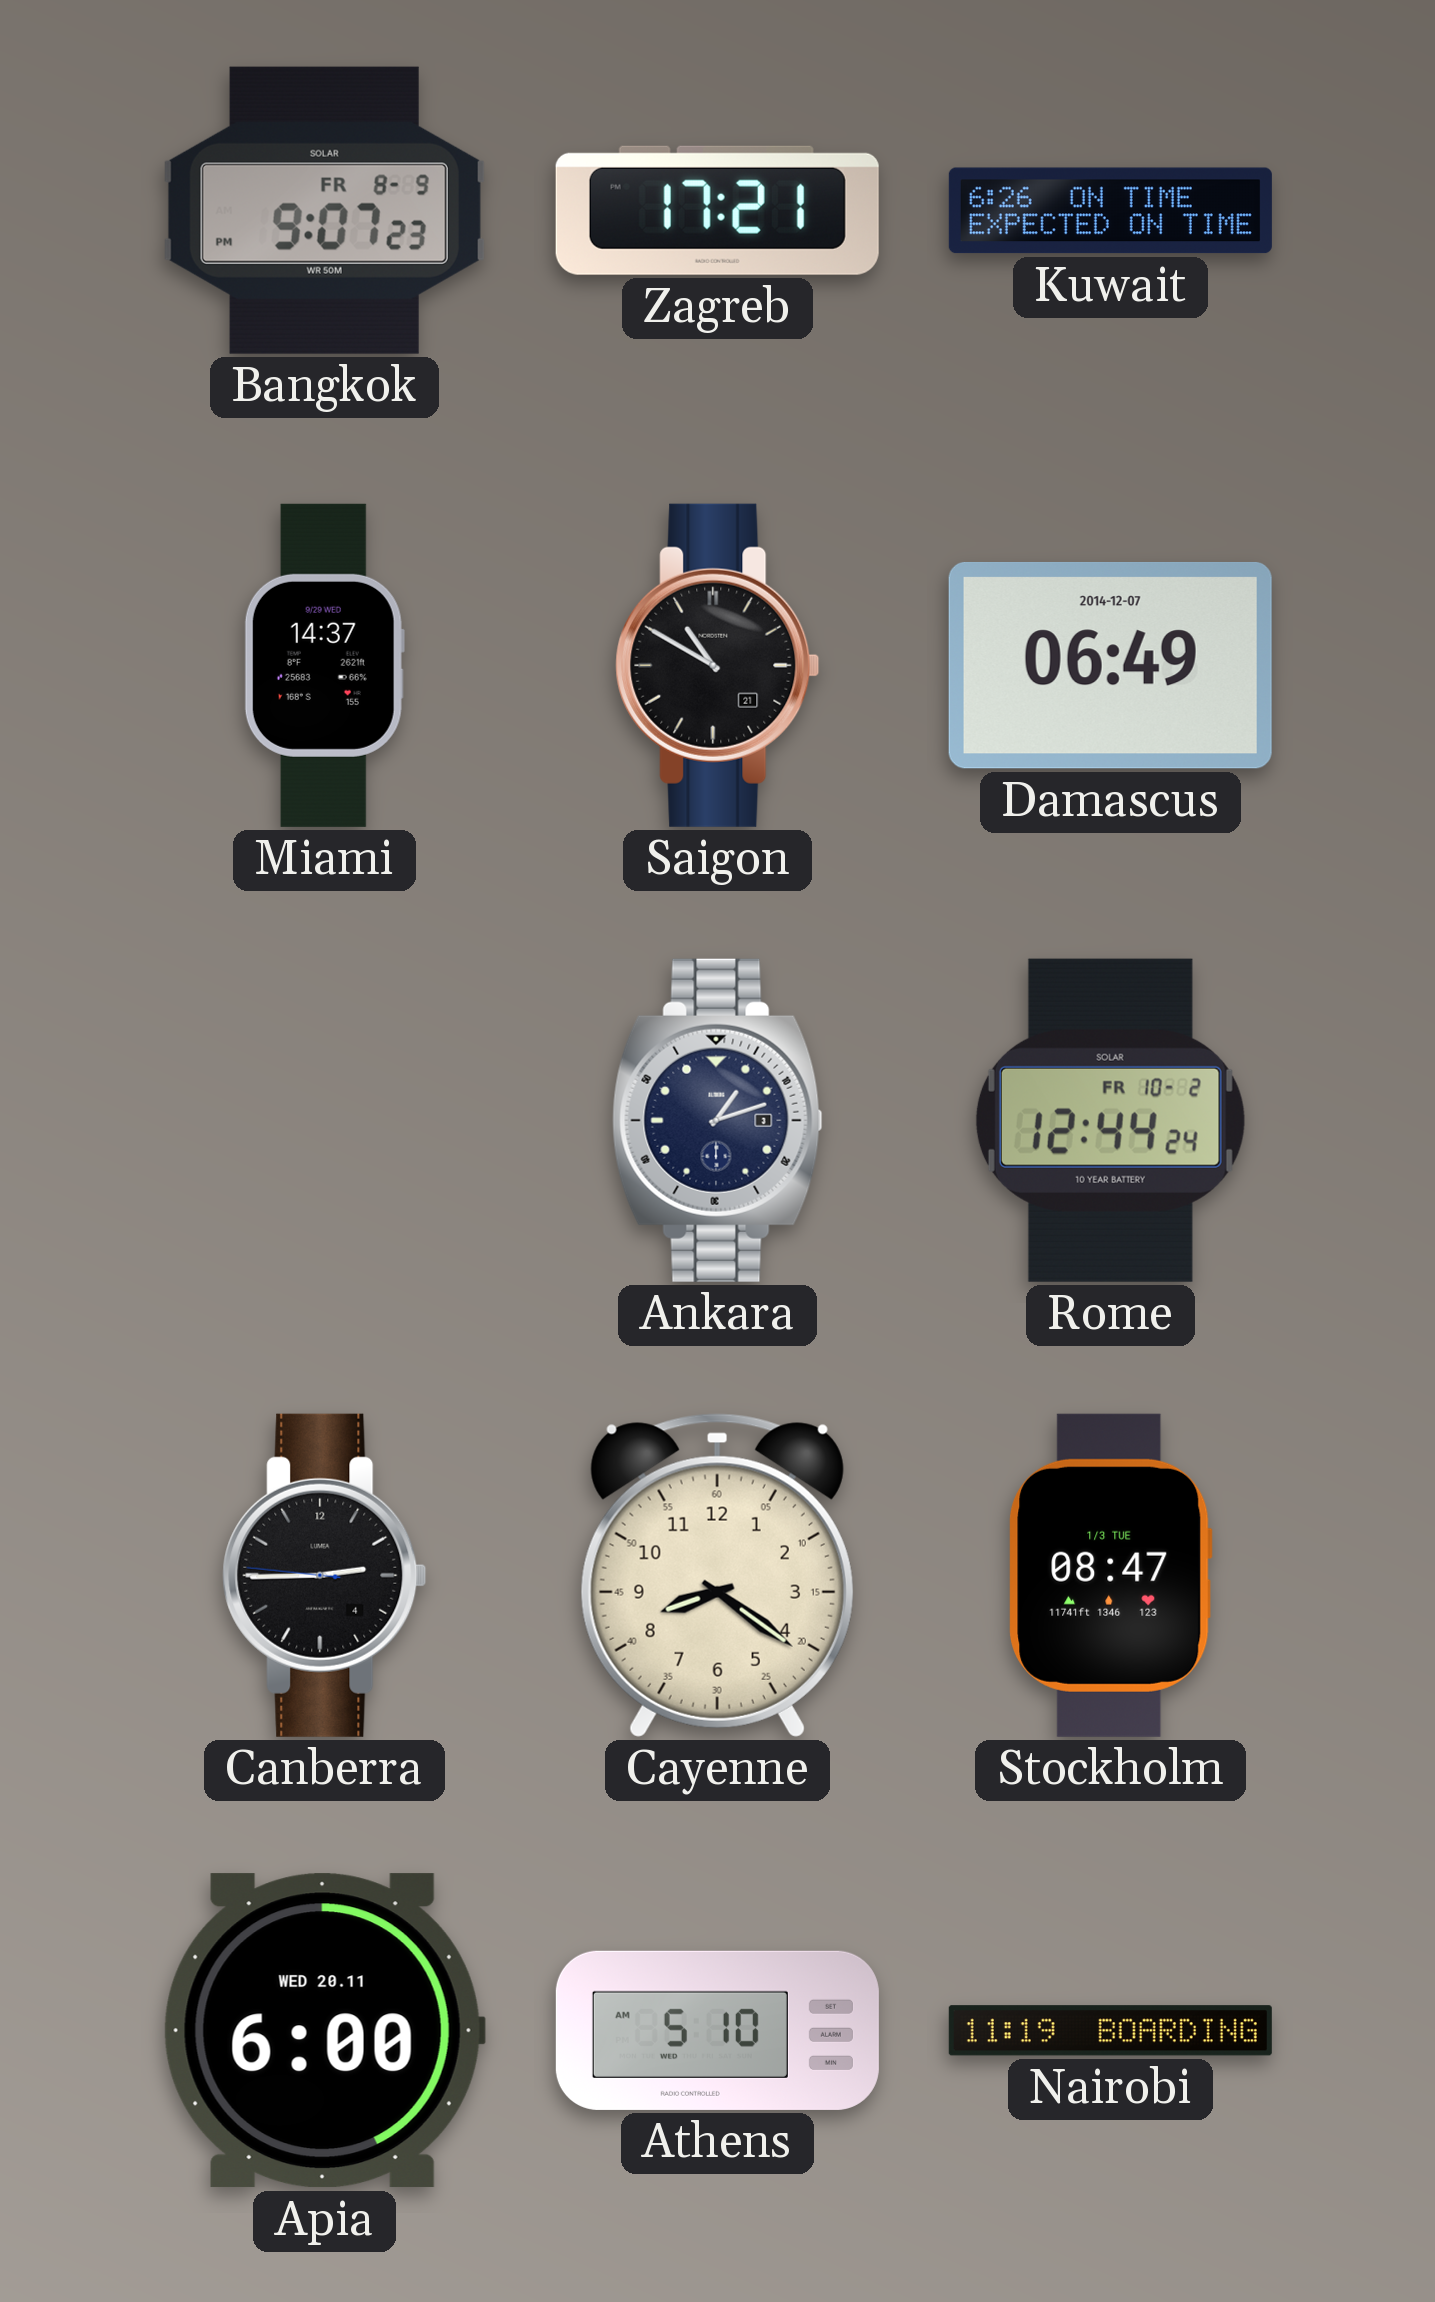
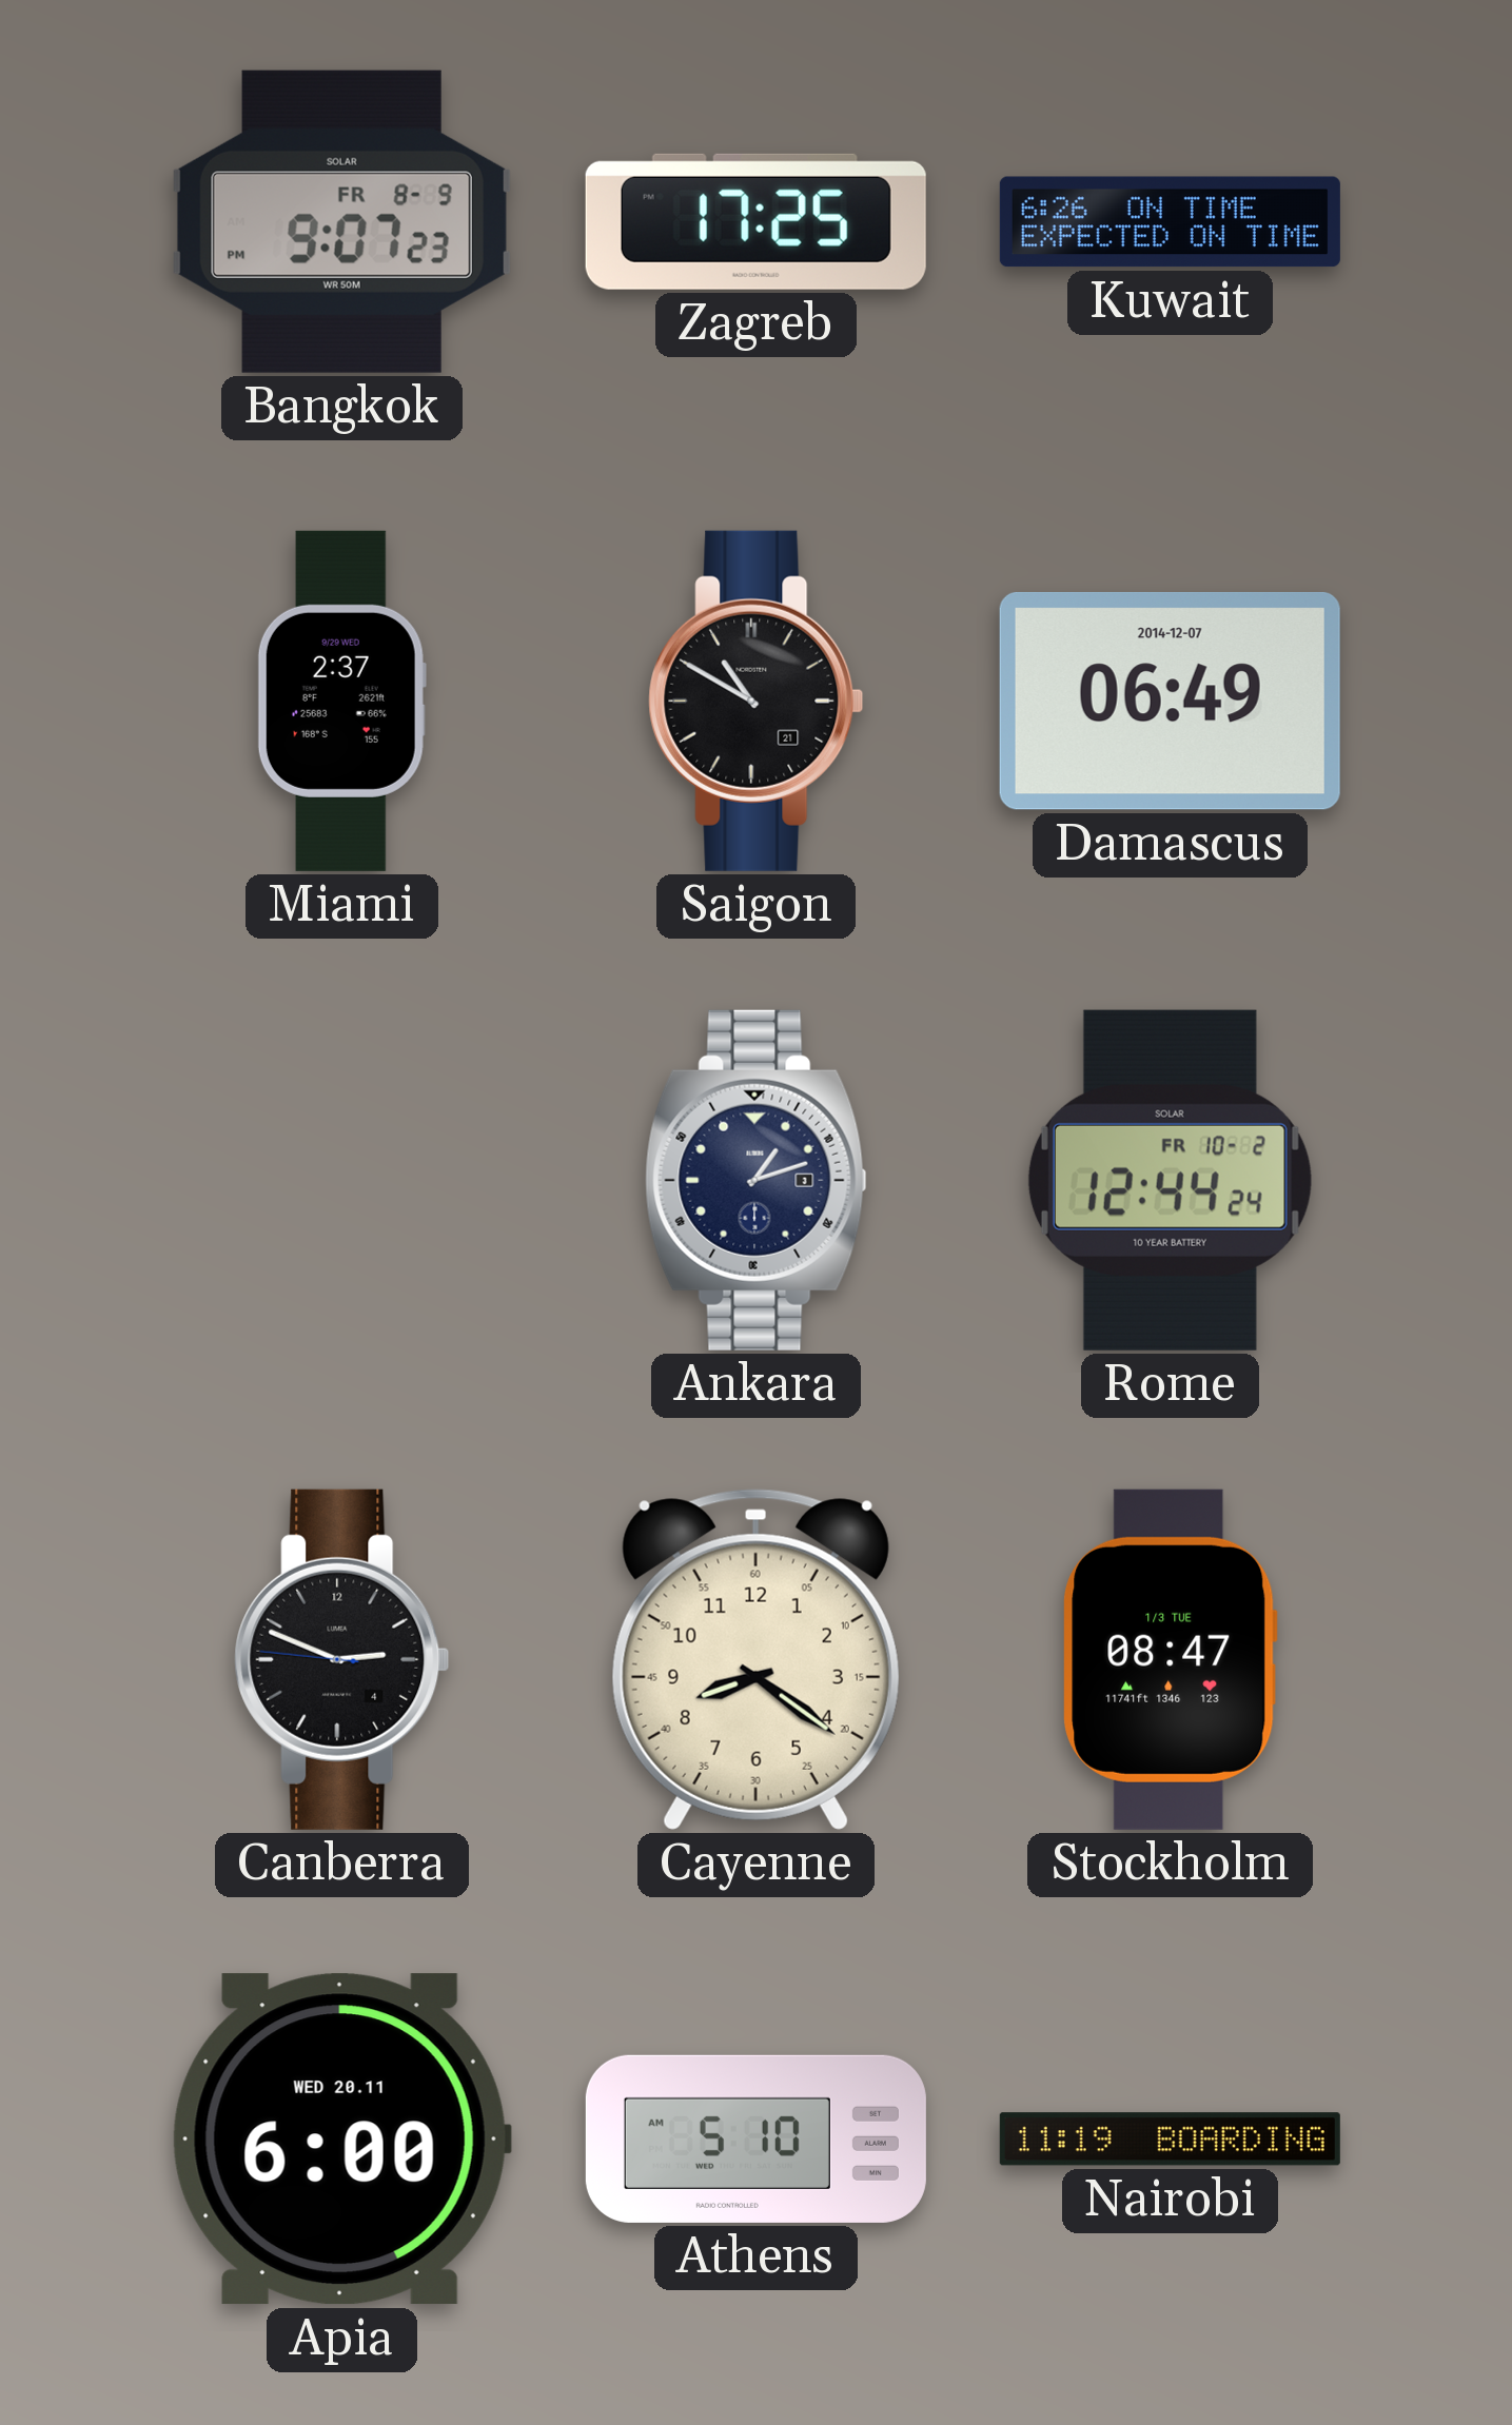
Zagreb: 17:21 -> 17:25 (755, 221)
Miami: 14:37 -> 2:37 (341, 701)
Canberra: 2:44 -> 2:48 (342, 1659)
